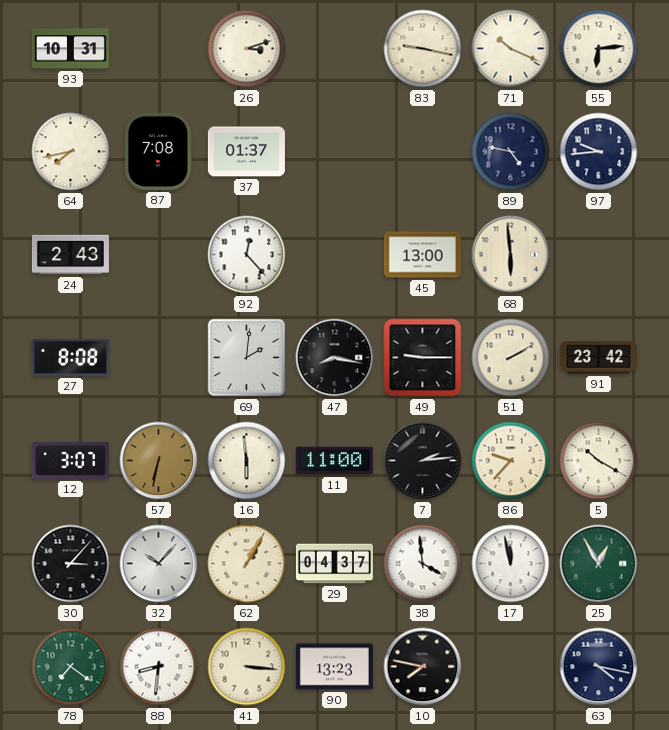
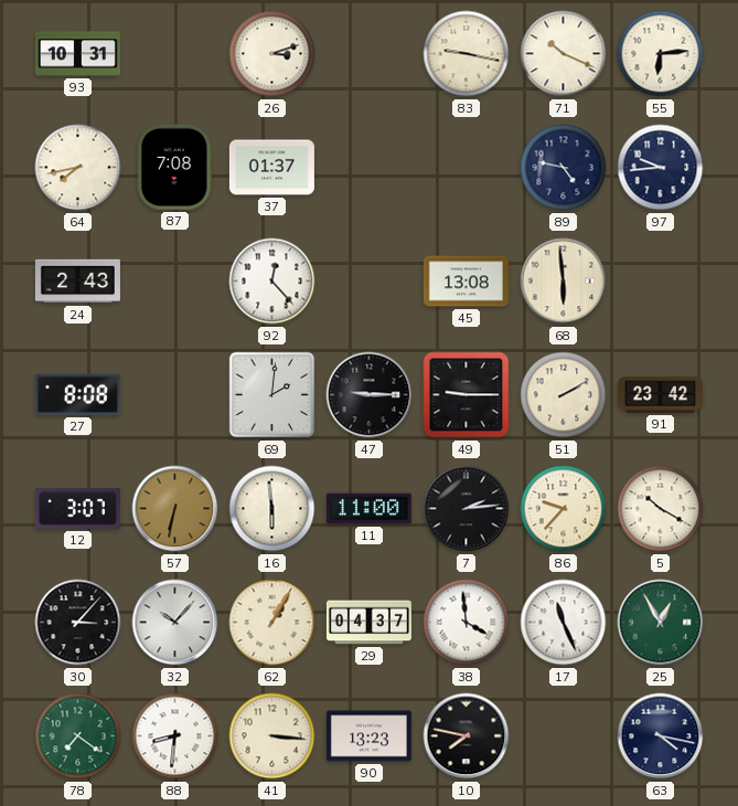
45: 13:00 -> 13:08 (466, 282)
47: 8:17 -> 9:15 (370, 395)
17: 11:58 -> 11:26 (564, 623)
